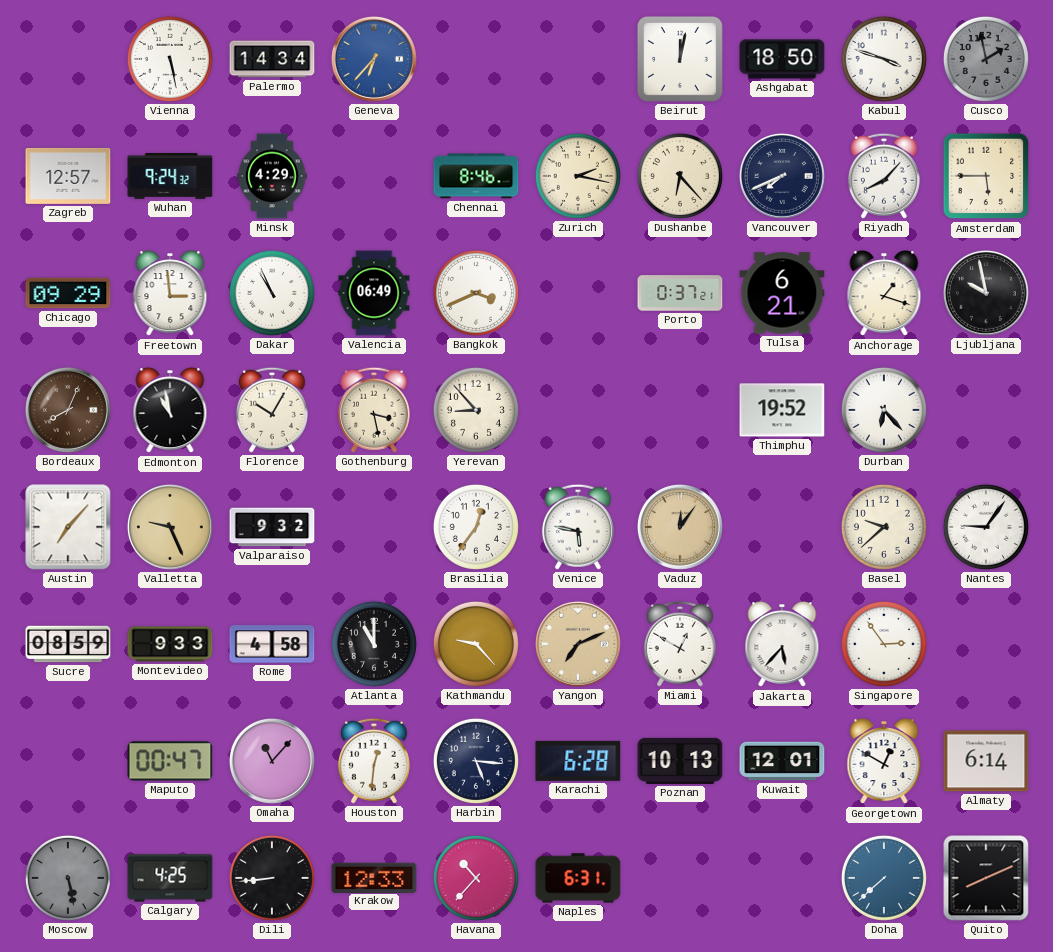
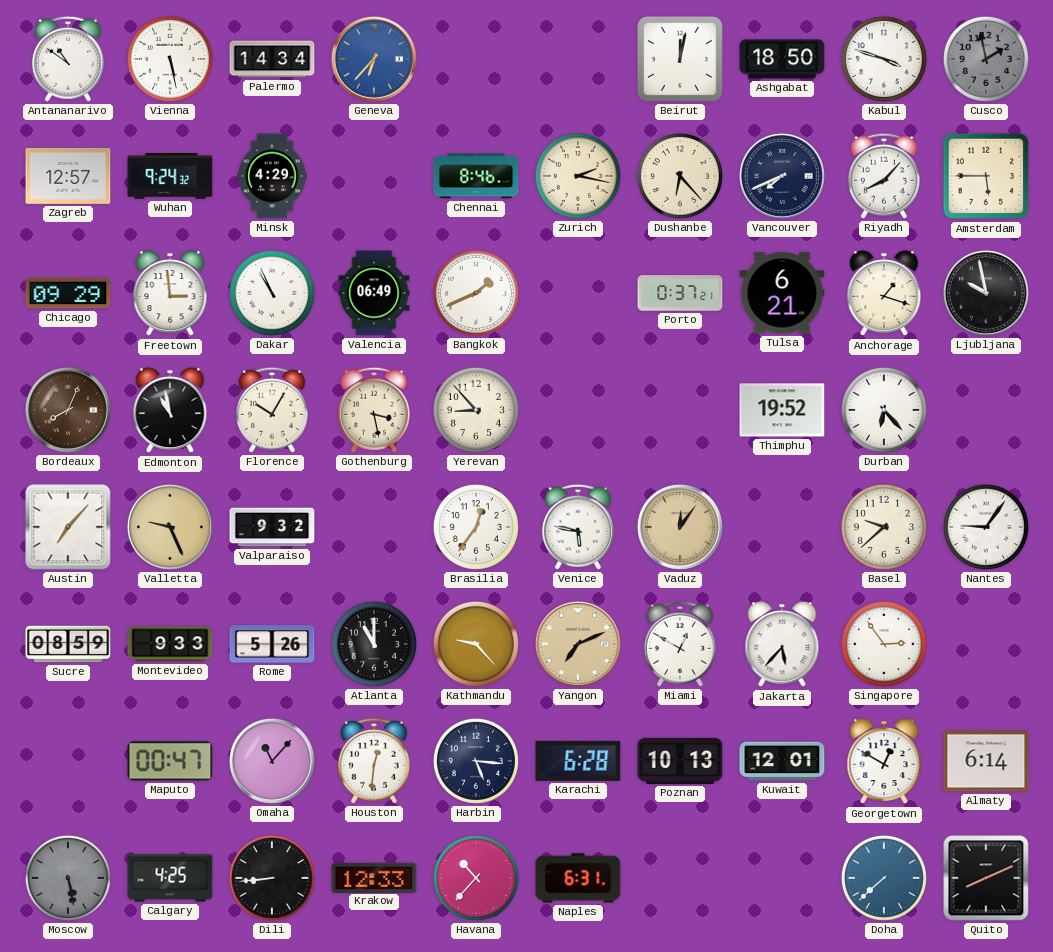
Antananarivo: none -> 10:51 (68, 59)
Bangkok: 3:41 -> 1:41 (476, 293)
Rome: 4:58 -> 5:26 (272, 644)
